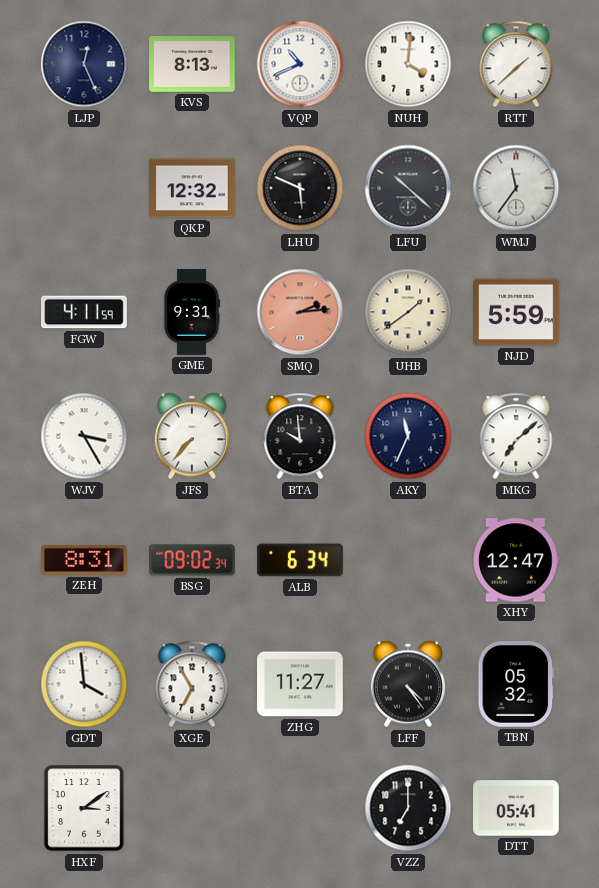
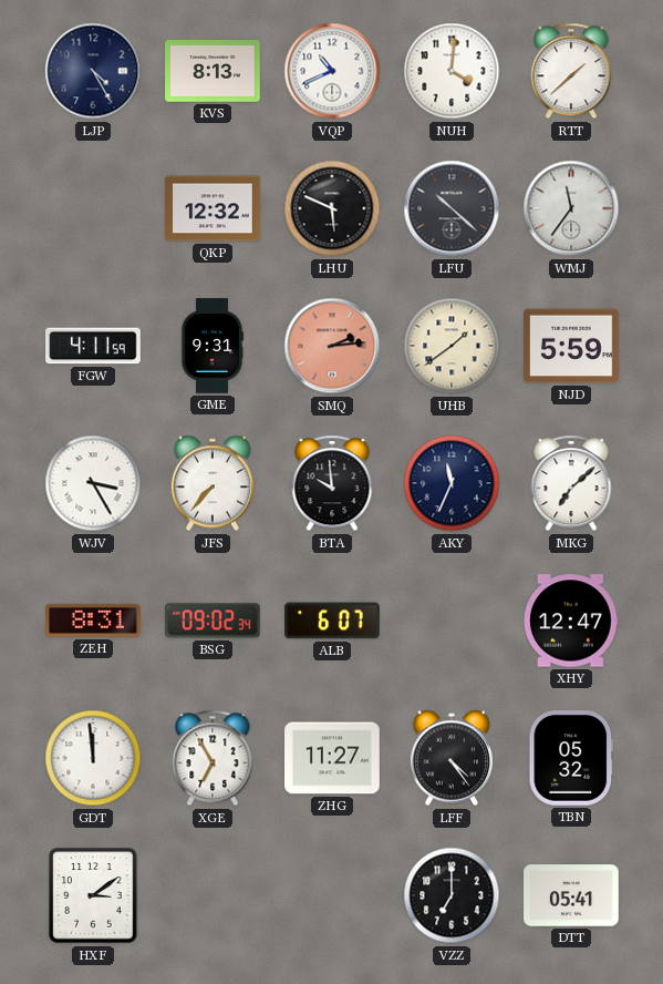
LJP: 12:26 -> 4:25 (93, 71)
ALB: 6:34 -> 6:07 (332, 621)
GDT: 3:59 -> 11:59 (93, 758)
